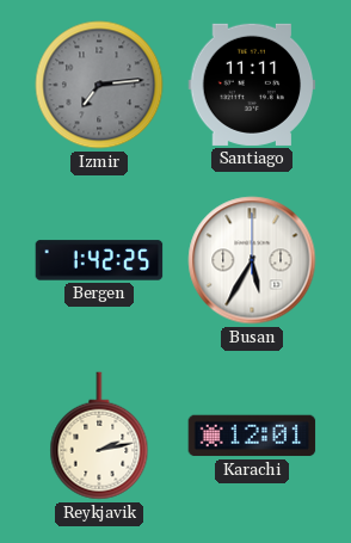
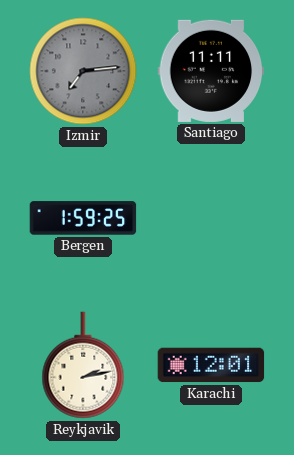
Bergen: 1:42 -> 1:59 (83, 218)
Busan: 5:35 -> none (252, 260)
